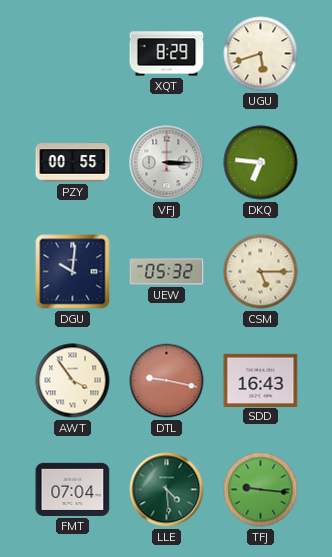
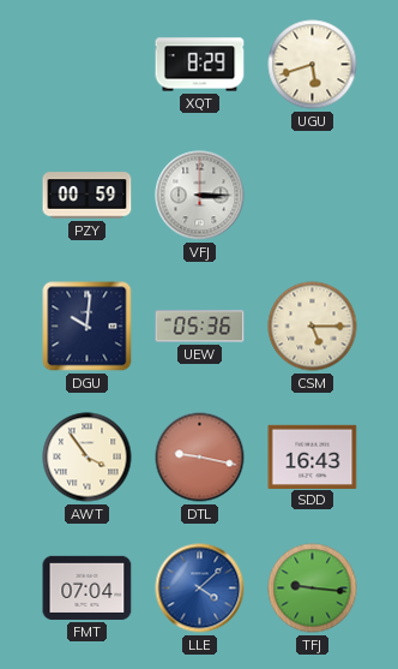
PZY: 00:55 -> 00:59 (88, 196)
DKQ: 6:46 -> none (261, 163)
UEW: 05:32 -> 05:36 (200, 327)
LLE: 4:29 -> 4:08 (200, 589)
LLE dial: green -> blue (200, 589)
